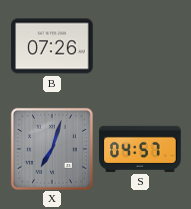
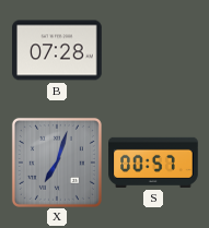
B: 07:26 -> 07:28 (57, 50)
S: 04:57 -> 00:57 (153, 163)
